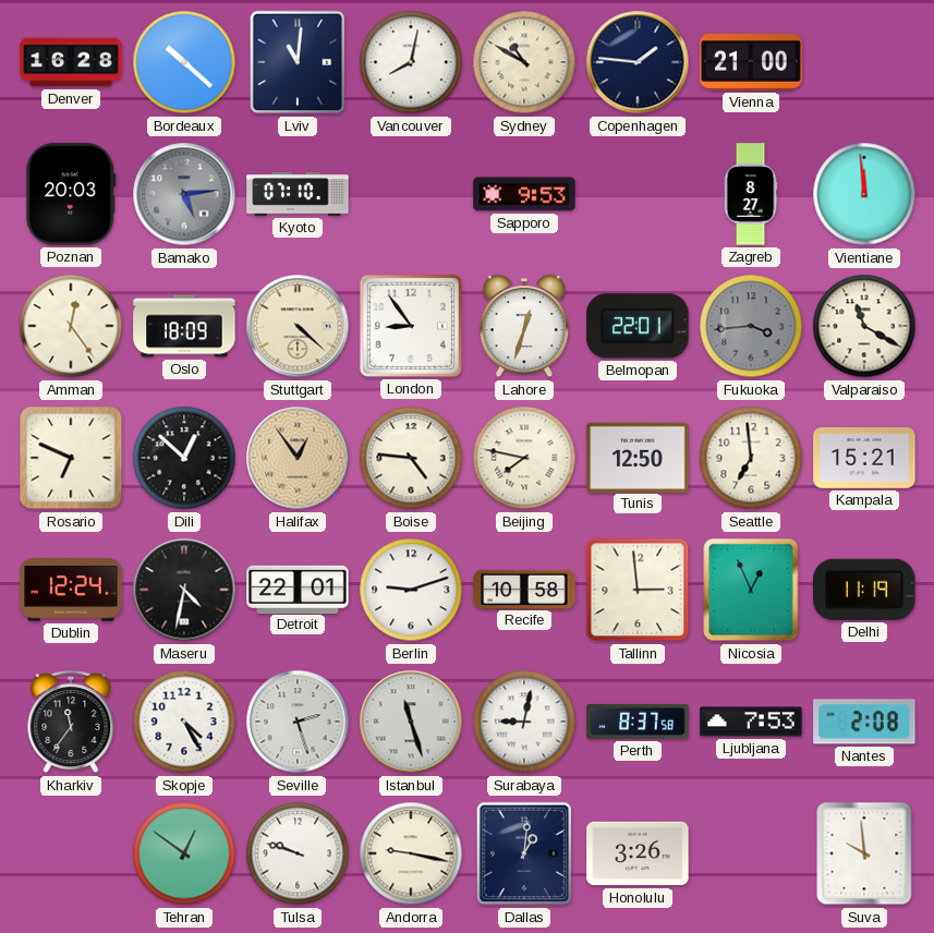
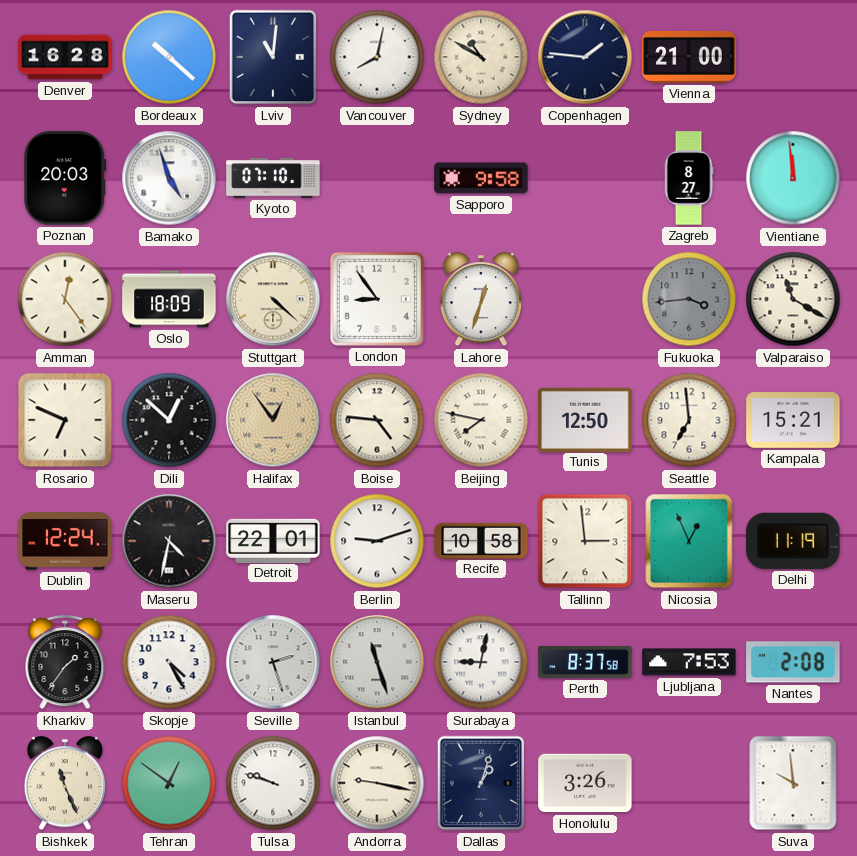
Bamako: 5:14 -> 4:57 (169, 178)
Bamako dial: grey -> white (169, 178)
Sapporo: 9:53 -> 9:58 (481, 178)
Belmopan: 22:01 -> none (638, 326)
Kharkiv: 11:36 -> 1:36 (65, 663)
Bishkek: none -> 11:26 (65, 784)
Dallas: 1:01 -> 1:03 (481, 783)
